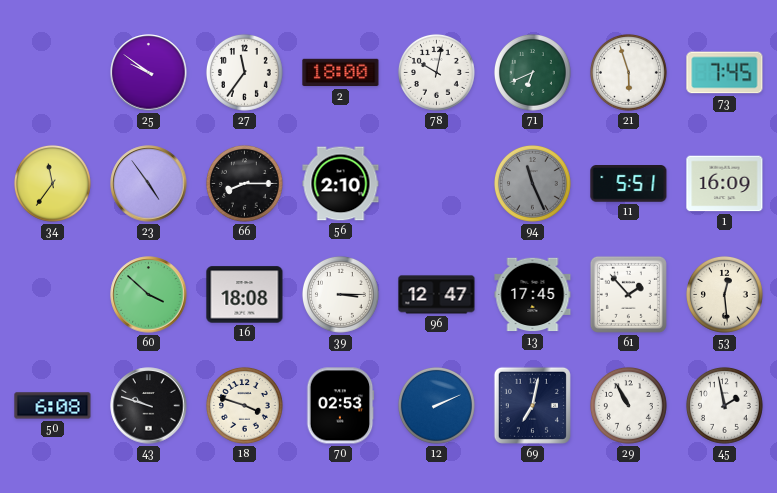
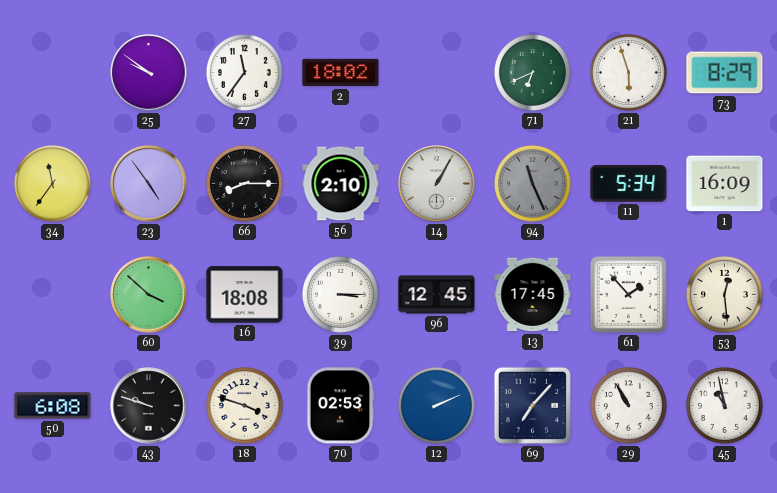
2: 18:00 -> 18:02 (341, 73)
78: 10:02 -> none (436, 72)
73: 7:45 -> 8:29 (725, 73)
14: none -> 1:05 (437, 184)
11: 5:51 -> 5:34 (629, 184)
96: 12:47 -> 12:45 (437, 295)
69: 7:02 -> 7:07 (532, 405)
45: 1:58 -> 10:58 (724, 405)
